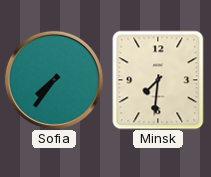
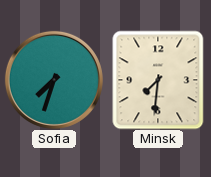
Sofia: 7:36 -> 7:33 (54, 80)
